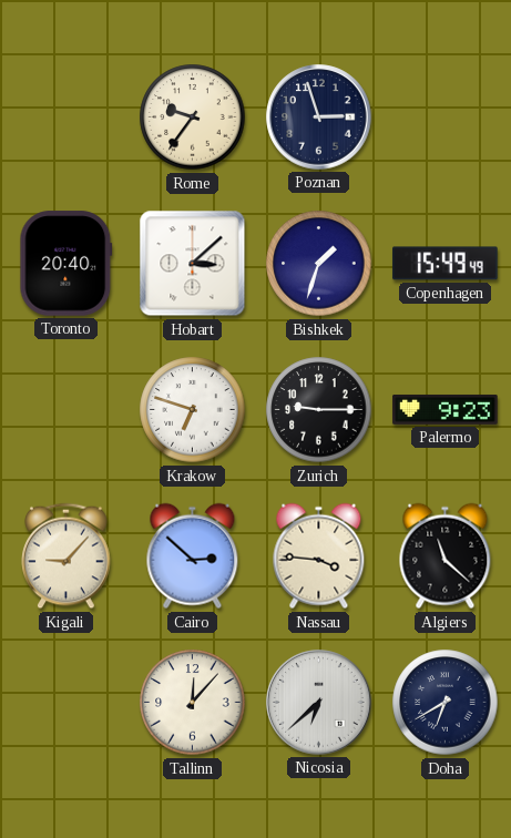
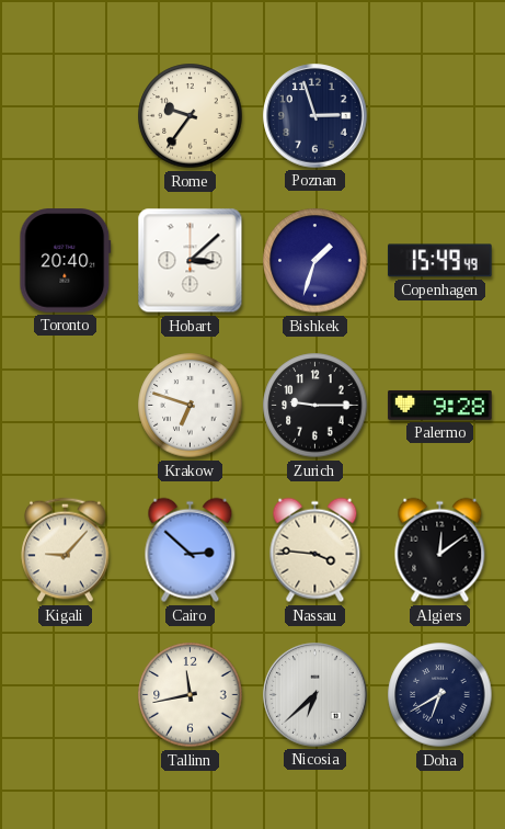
Palermo: 9:23 -> 9:28 (440, 406)
Algiers: 11:22 -> 12:09 (440, 550)
Tallinn: 12:07 -> 11:43 (191, 695)
